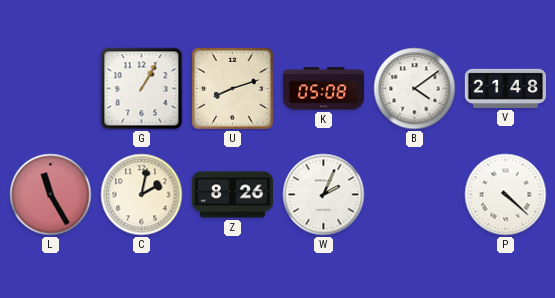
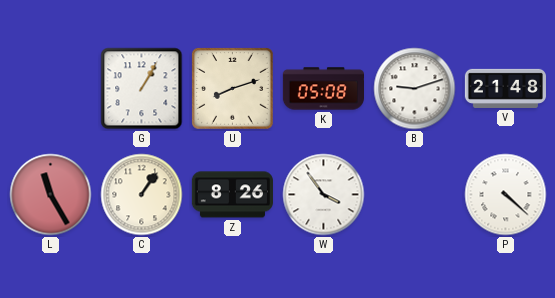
B: 4:09 -> 9:12 (415, 89)
C: 2:02 -> 1:06 (142, 195)
W: 2:04 -> 3:54 (324, 195)
